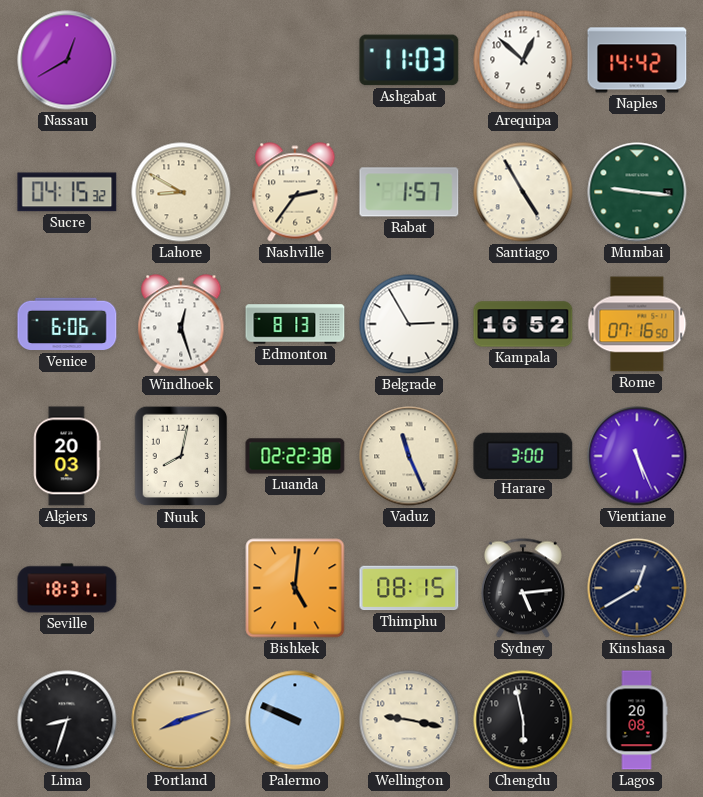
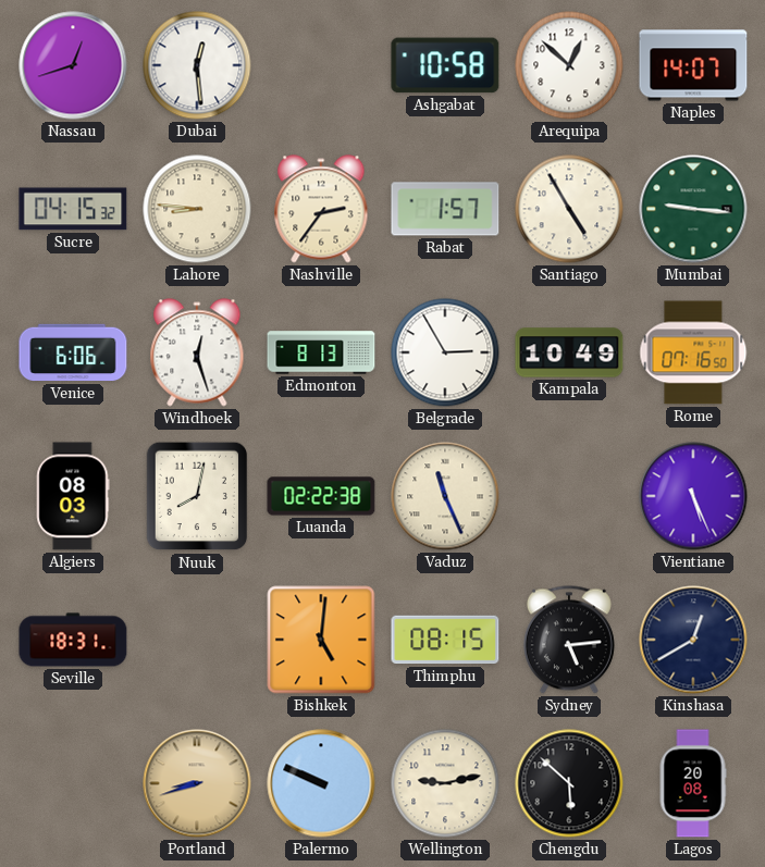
Nassau: 12:40 -> 12:42 (73, 65)
Dubai: none -> 12:29 (197, 65)
Ashgabat: 11:03 -> 10:58 (445, 65)
Naples: 14:42 -> 14:07 (693, 65)
Lahore: 8:50 -> 8:46 (197, 209)
Kampala: 16:52 -> 10:49 (569, 352)
Algiers: 20:03 -> 08:03 (73, 496)
Harare: 3:00 -> none (523, 455)
Lima: 8:33 -> none (67, 720)
Portland: 8:12 -> 8:42 (197, 783)
Wellington: 9:17 -> 9:13 (445, 783)
Chengdu: 5:58 -> 5:52 (569, 783)
